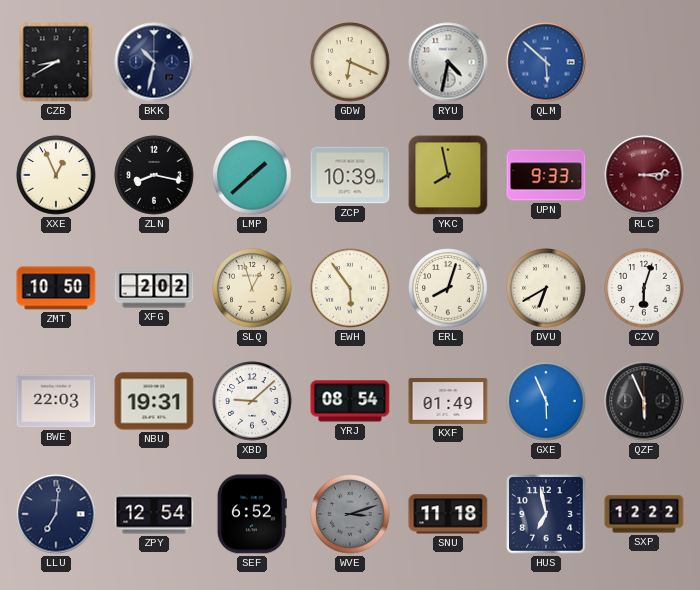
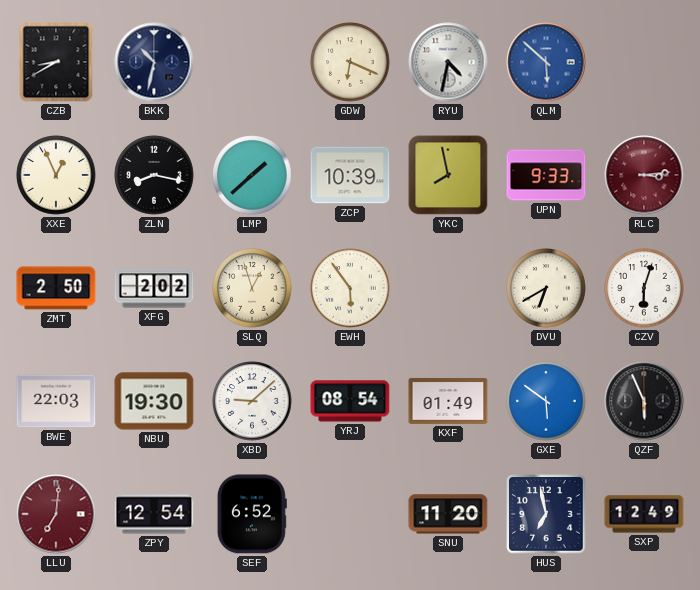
ZMT: 10:50 -> 2:50 (56, 288)
ERL: 8:03 -> none (448, 288)
NBU: 19:31 -> 19:30 (154, 401)
GXE: 5:56 -> 5:51 (546, 401)
LLU dial: navy -> burgundy (56, 514)
WVE: 3:12 -> none (350, 514)
SNU: 11:18 -> 11:20 (448, 514)
SXP: 12:22 -> 12:49 (644, 514)
